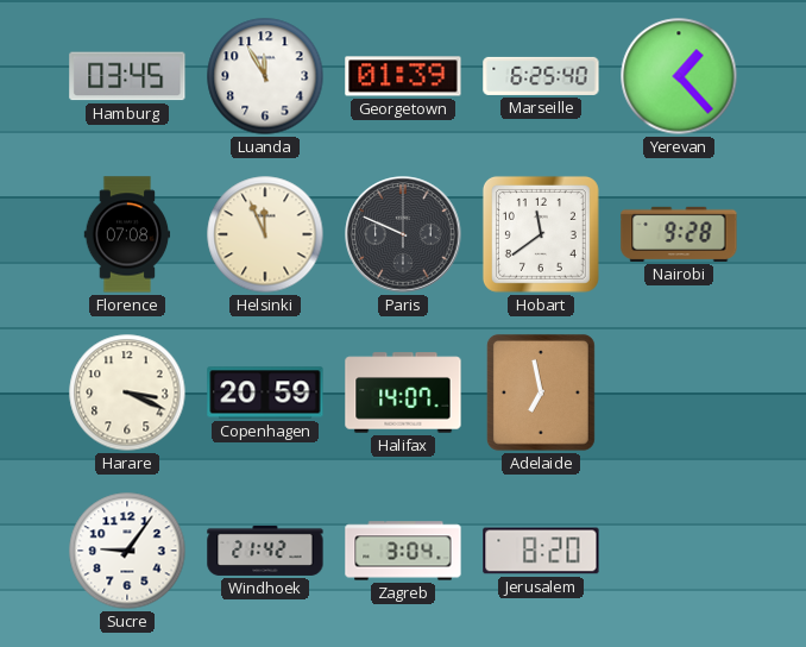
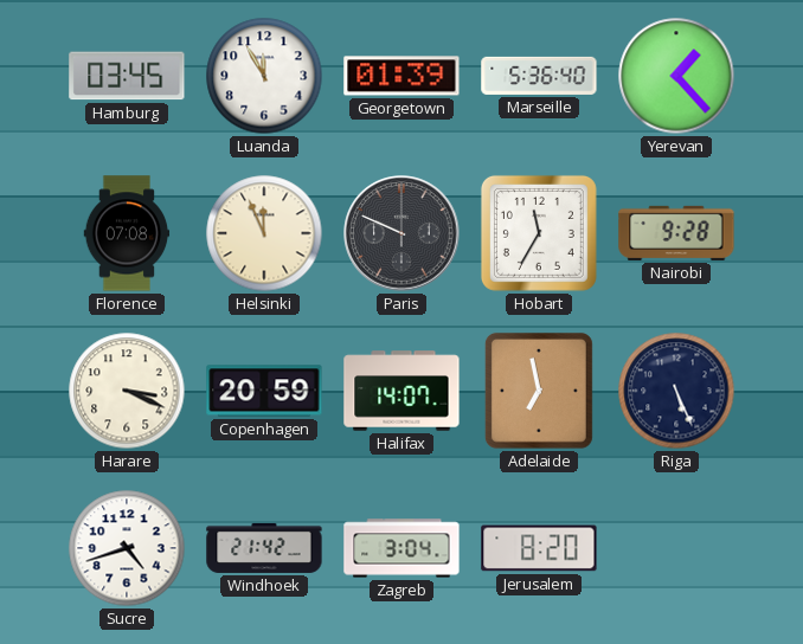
Marseille: 6:25 -> 5:36 (539, 76)
Hobart: 11:39 -> 11:35 (539, 233)
Riga: none -> 5:26 (676, 391)
Sucre: 9:06 -> 4:42 (127, 548)
